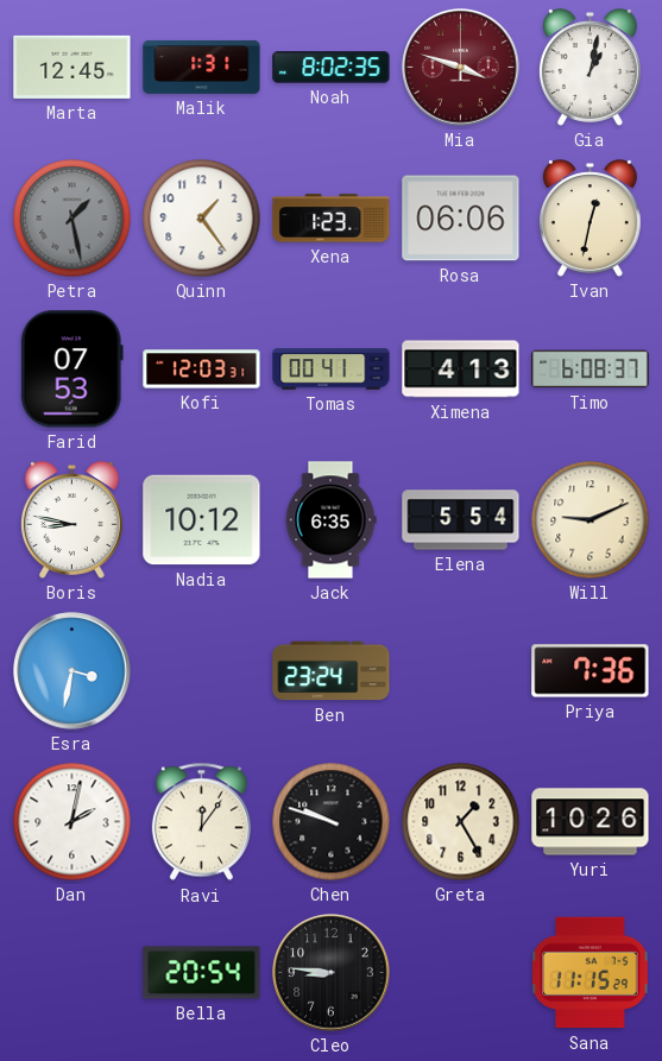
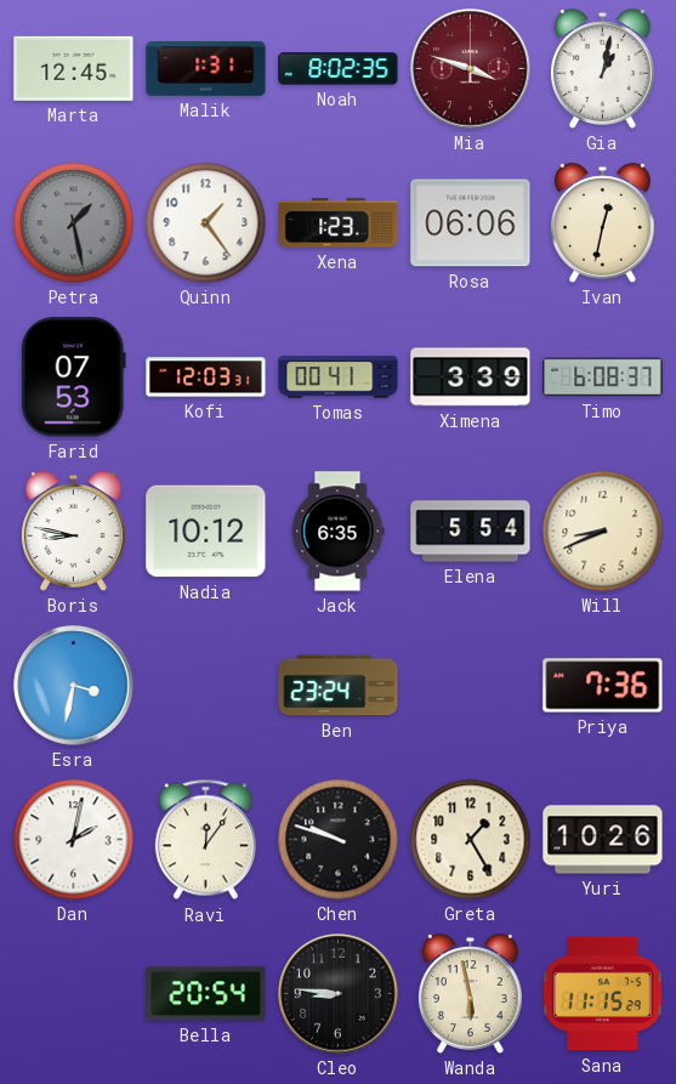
Ximena: 4:13 -> 3:39 (471, 378)
Will: 9:11 -> 8:41 (603, 532)
Wanda: none -> 5:58 (470, 994)
